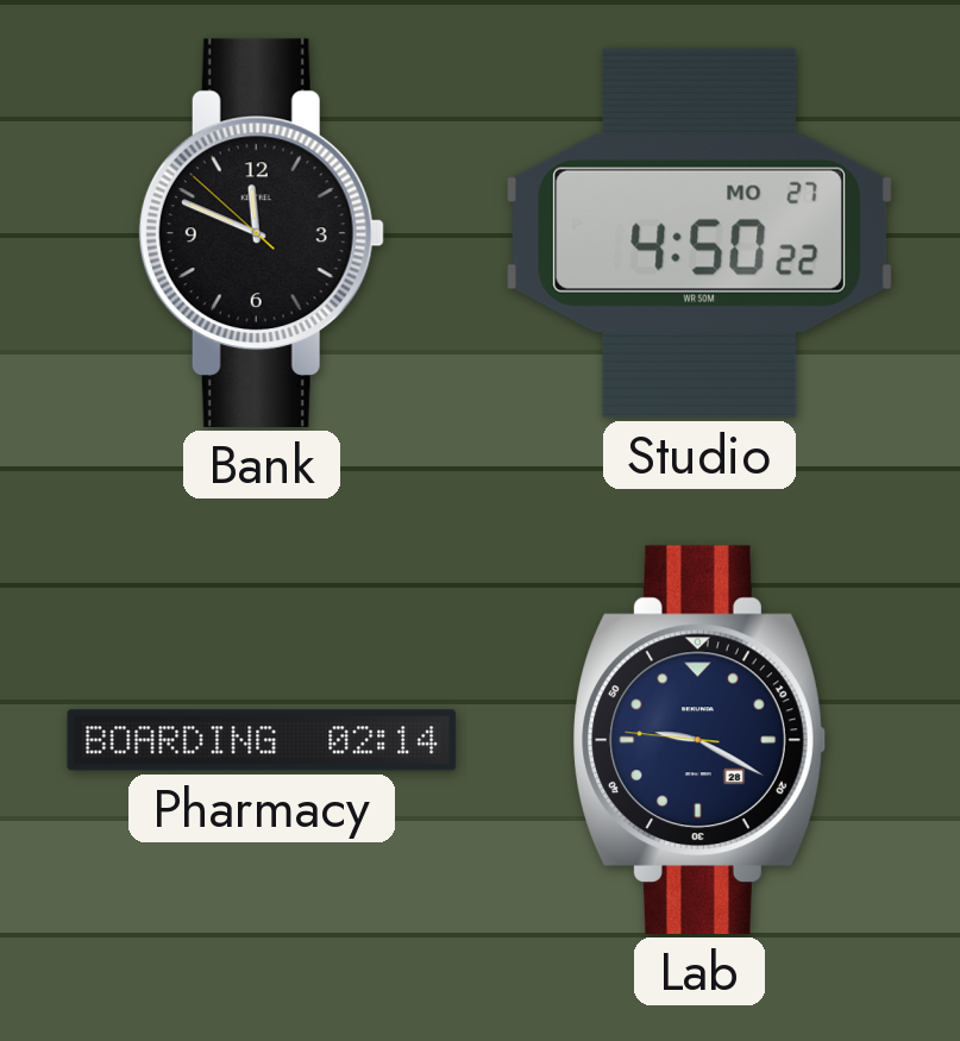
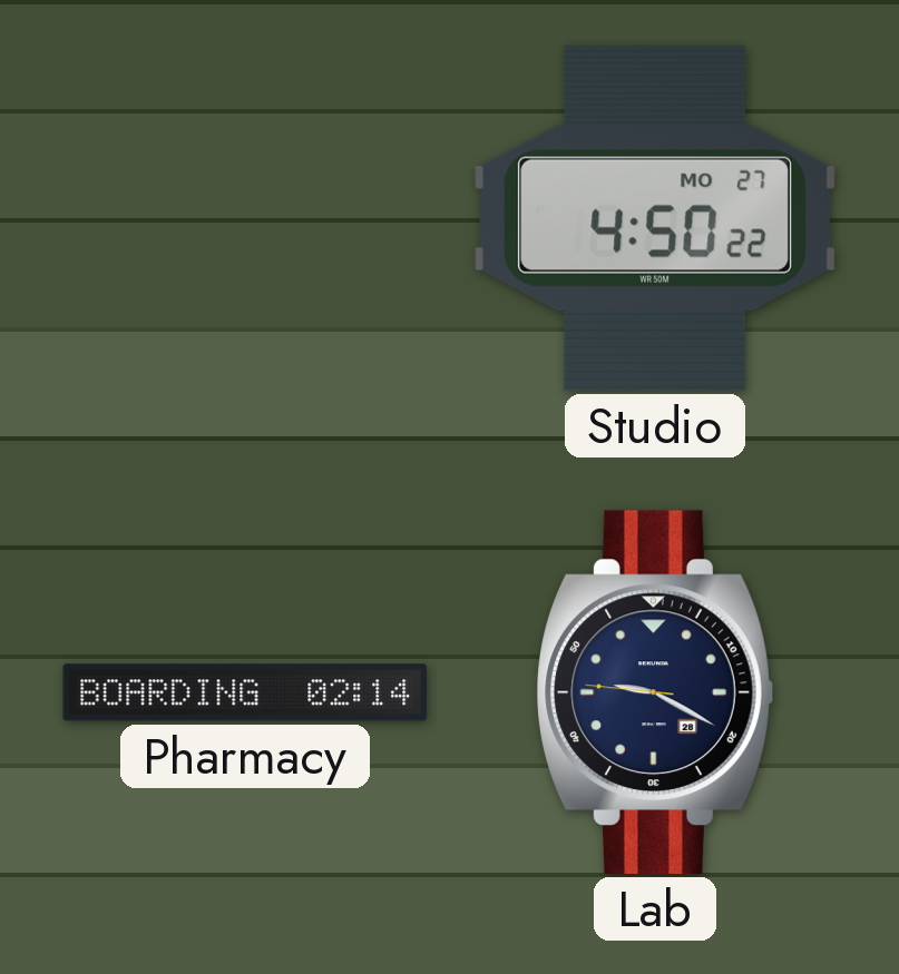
Bank: 11:48 -> none (262, 233)
